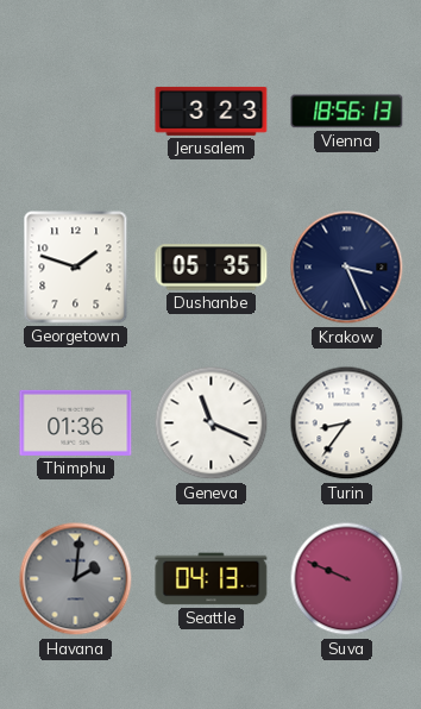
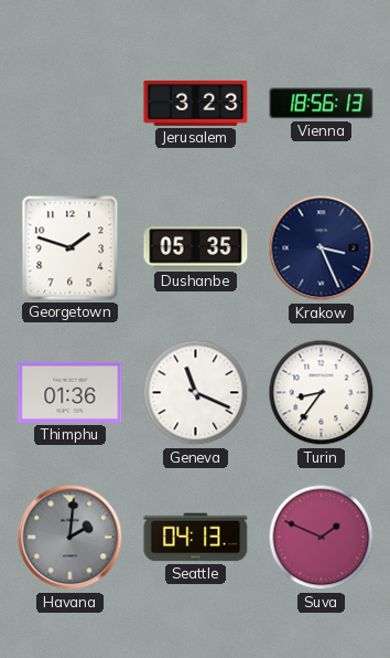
Suva: 9:49 -> 1:49 (322, 538)
